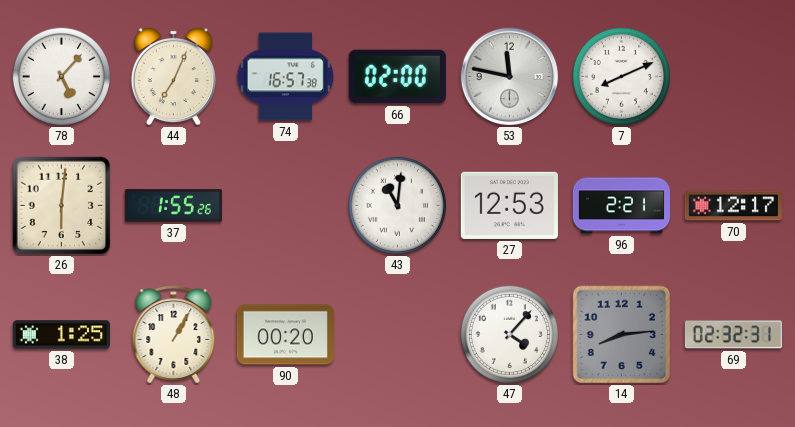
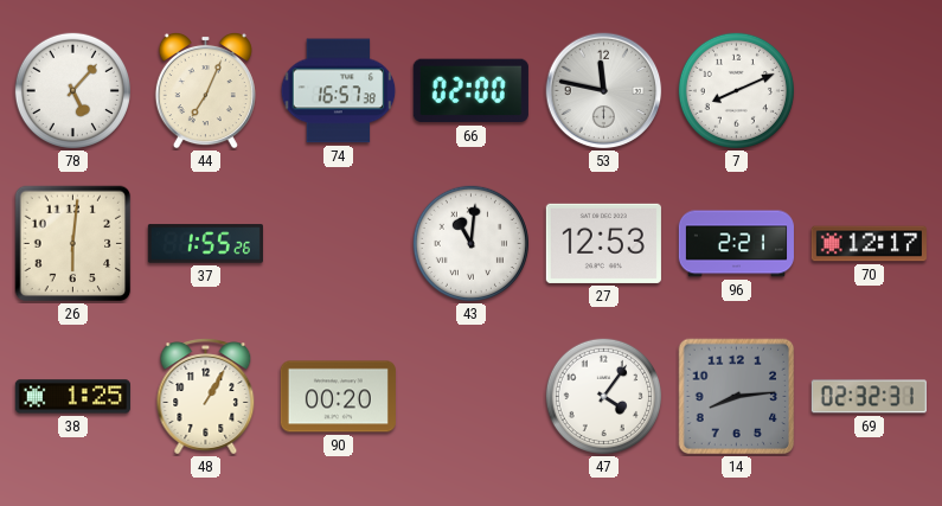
47: 4:07 -> 4:06 (603, 396)
